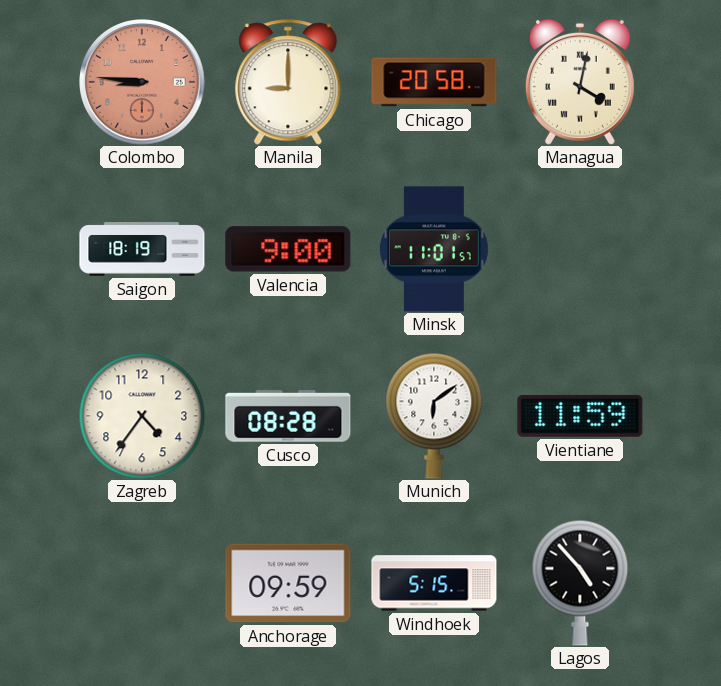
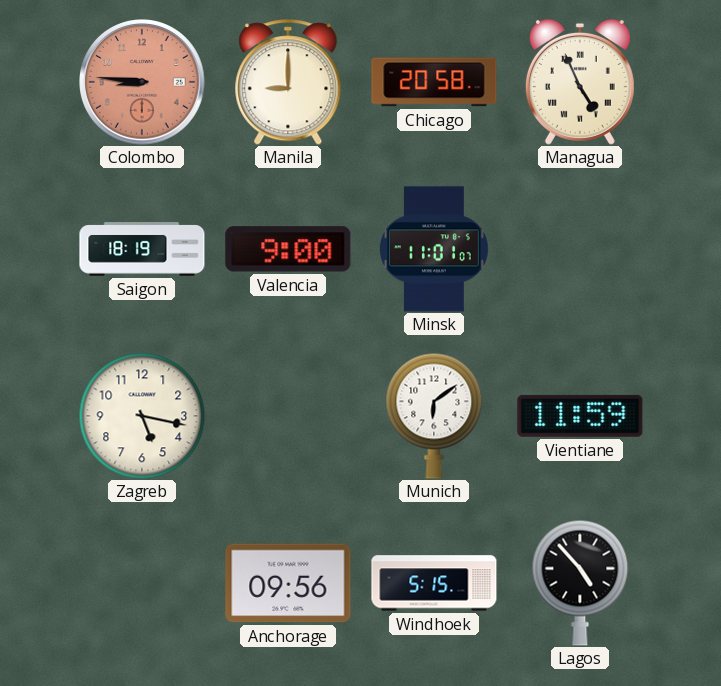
Managua: 4:02 -> 4:56 (580, 82)
Minsk: 11:01:57 -> 11:01:07 (434, 249)
Zagreb: 4:36 -> 5:17 (142, 416)
Cusco: 08:28 -> none (288, 417)
Anchorage: 09:59 -> 09:56 (288, 583)
